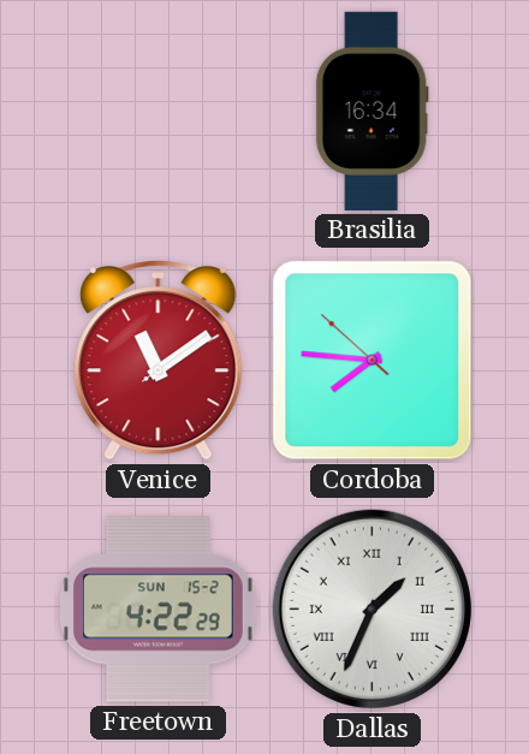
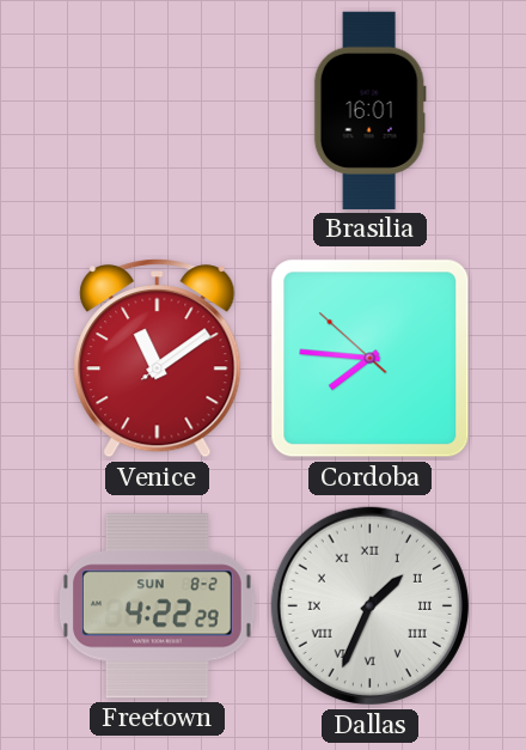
Brasilia: 16:34 -> 16:01 (369, 110)
Freetown date: SUN 15-2 -> SUN 8-2 (157, 606)
